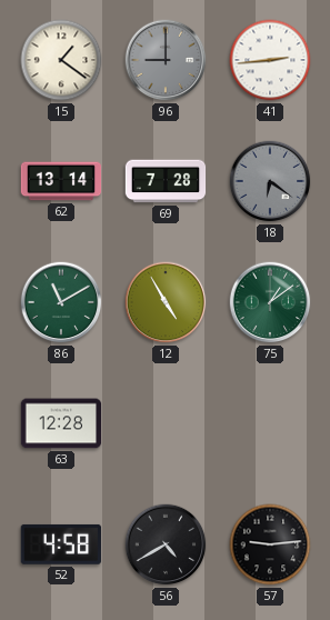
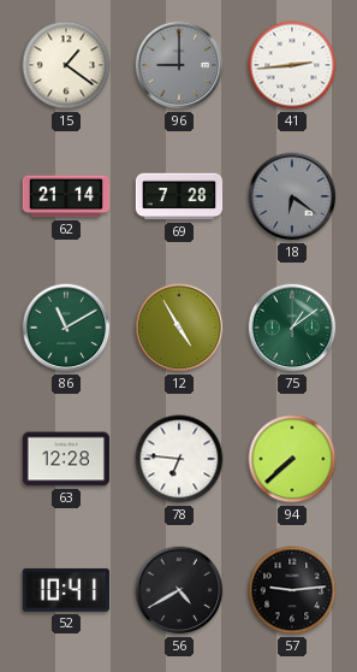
62: 13:14 -> 21:14 (66, 196)
78: none -> 6:46 (179, 459)
94: none -> 7:38 (292, 459)
52: 4:58 -> 10:41 (66, 590)
